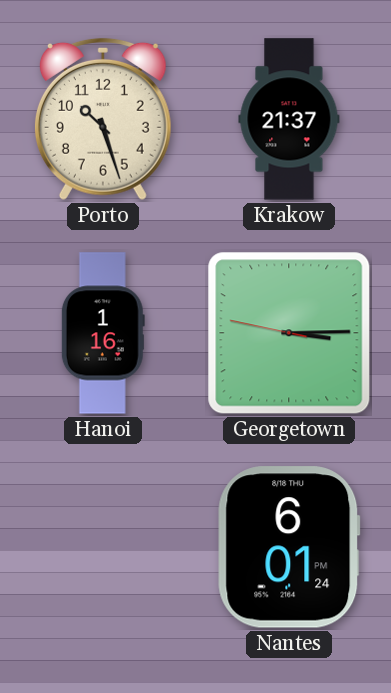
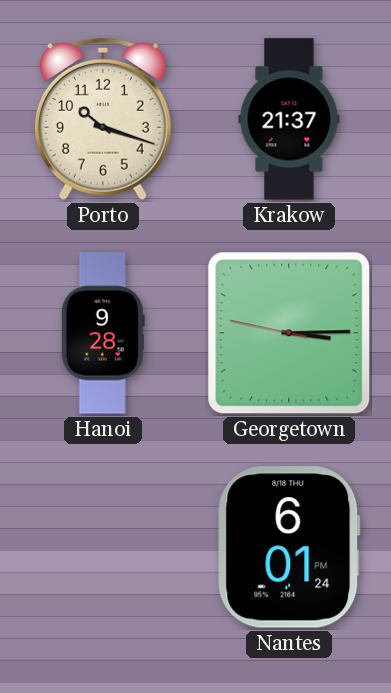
Porto: 10:27 -> 10:18 (103, 119)
Hanoi: 1:16 -> 9:28 (103, 333)
